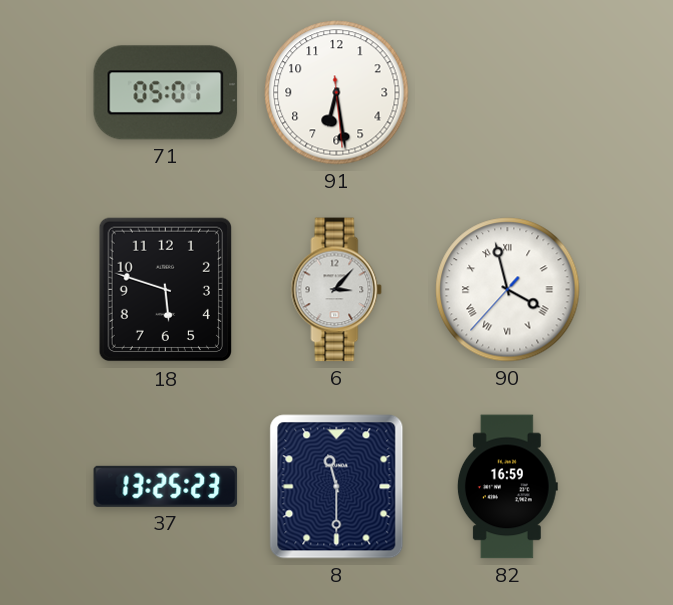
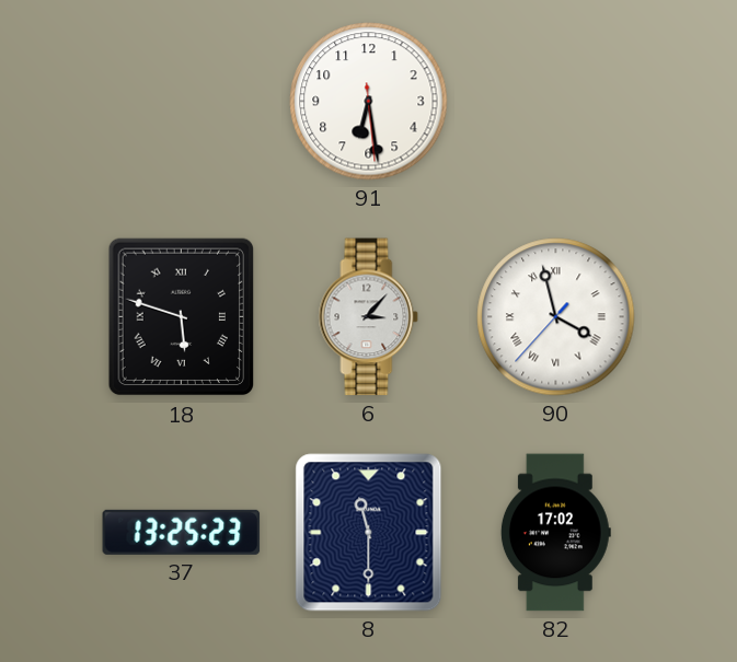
71: 05:01 -> none (166, 93)
18 numerals: Arabic -> Roman (181, 317)
82: 16:59 -> 17:02 (555, 533)
